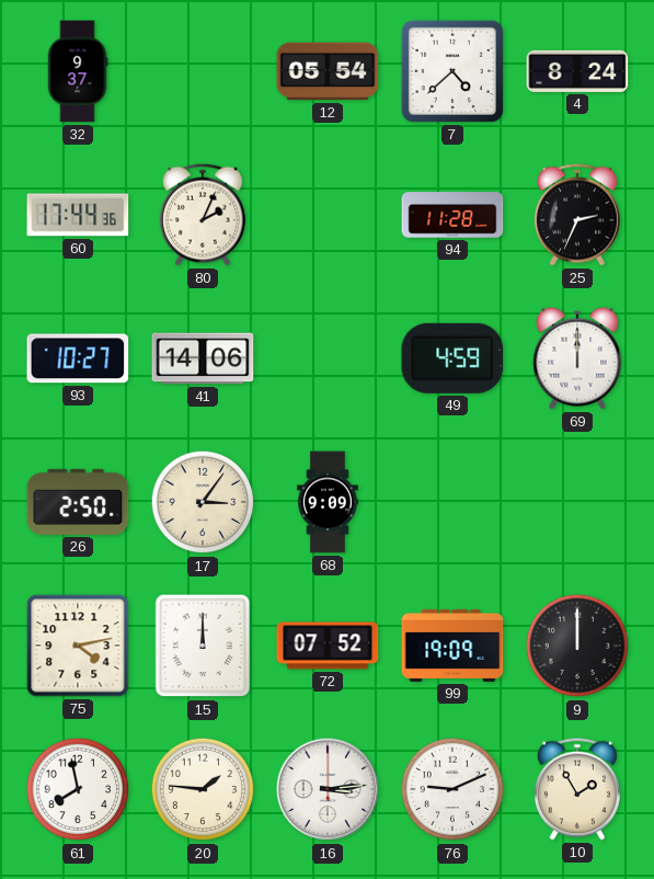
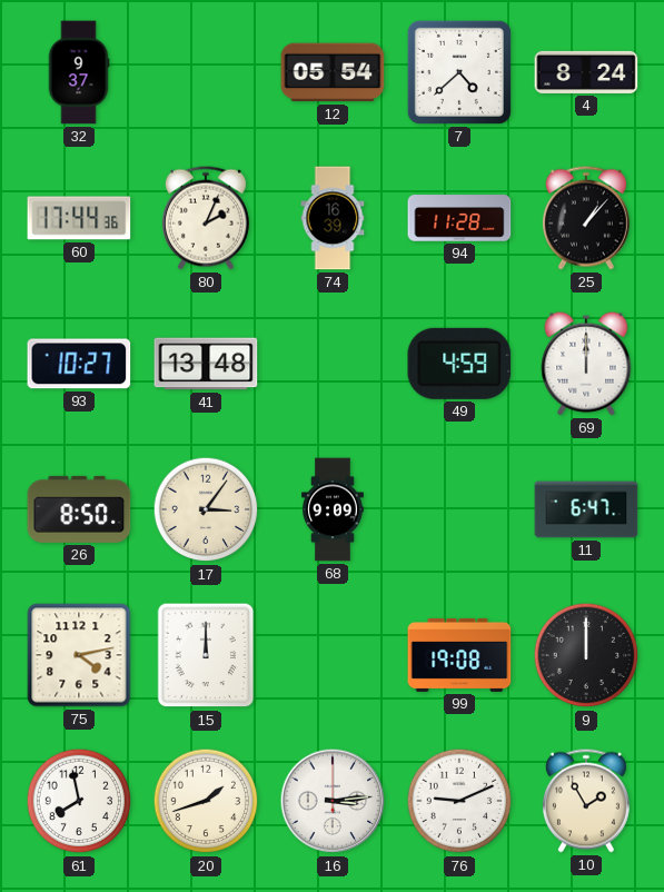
74: none -> 16:39 (333, 218)
25: 2:34 -> 1:07 (586, 218)
41: 14:06 -> 13:48 (206, 364)
26: 2:50 -> 8:50 (79, 509)
11: none -> 6:47 (586, 509)
72: 07:52 -> none (328, 646)
99: 19:09 -> 19:08 (459, 655)
20: 1:46 -> 1:42 (206, 801)
